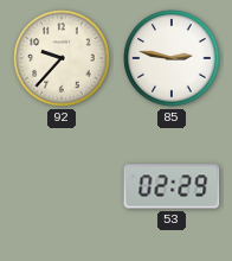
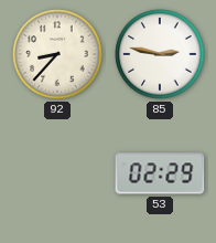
92: 9:37 -> 8:37 (57, 54)
